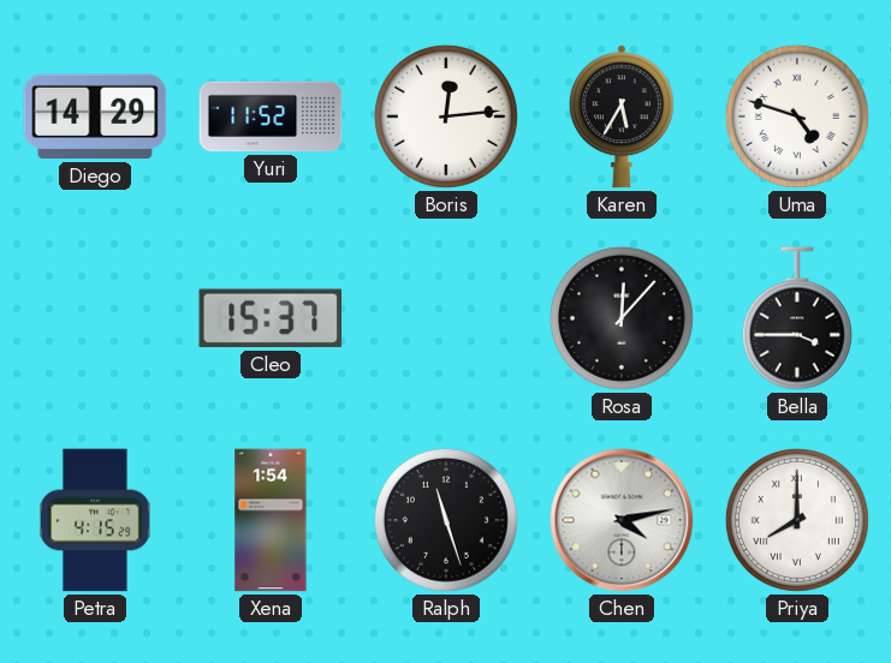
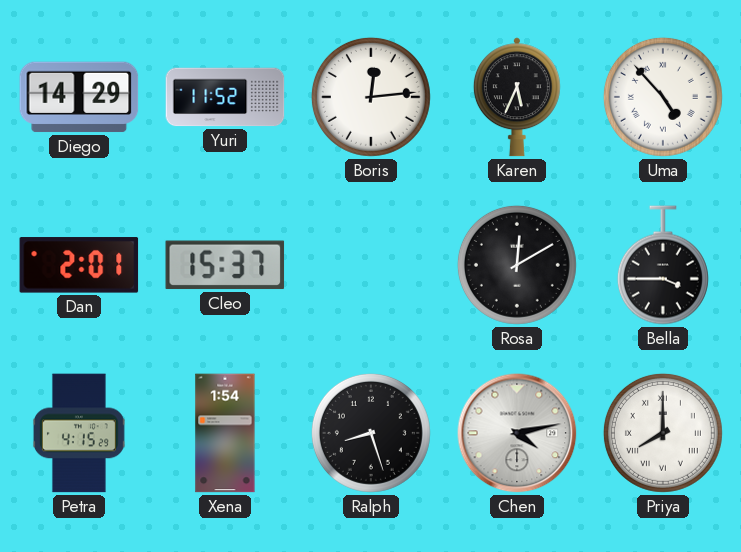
Karen: 5:35 -> 5:34 (517, 97)
Uma: 4:48 -> 4:53 (663, 97)
Dan: none -> 2:01 (79, 265)
Rosa: 12:07 -> 12:10 (517, 265)
Ralph: 11:27 -> 8:27 (371, 433)
